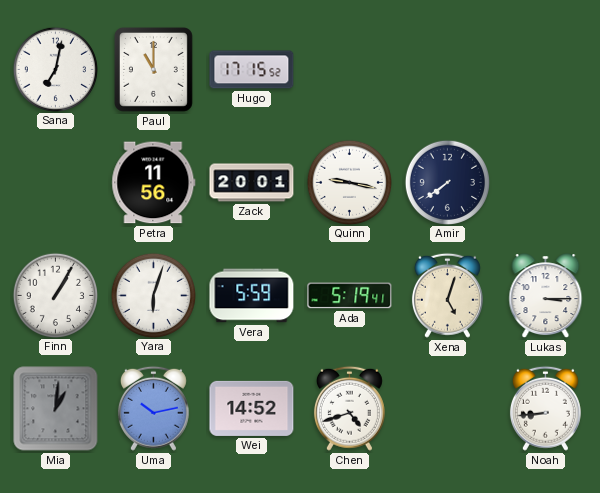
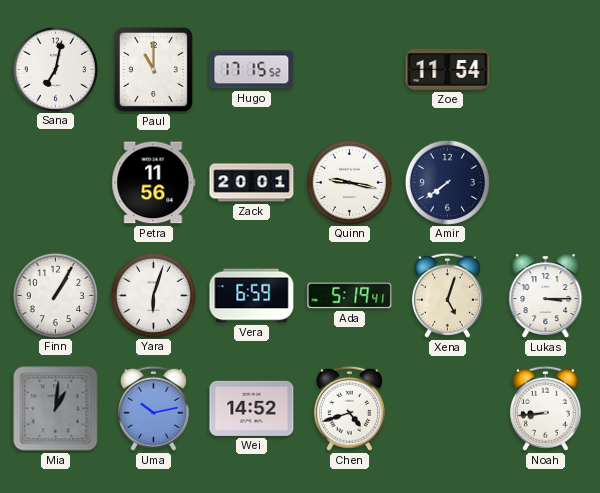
Zoe: none -> 11:54 (448, 69)
Vera: 5:59 -> 6:59 (252, 296)
